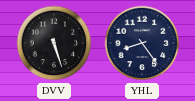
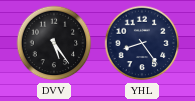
DVV: 5:27 -> 5:24 (54, 43)
